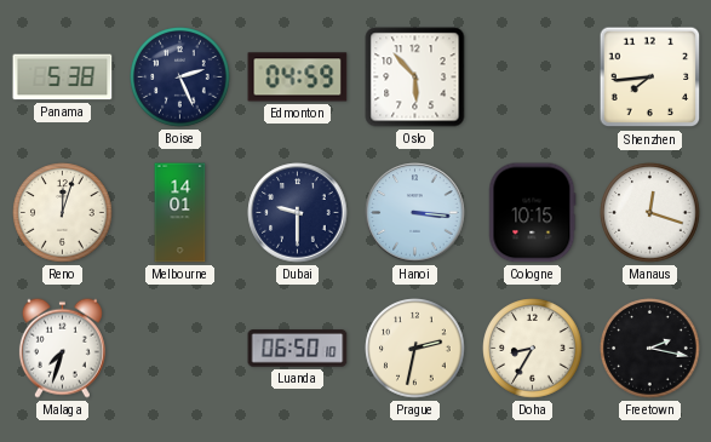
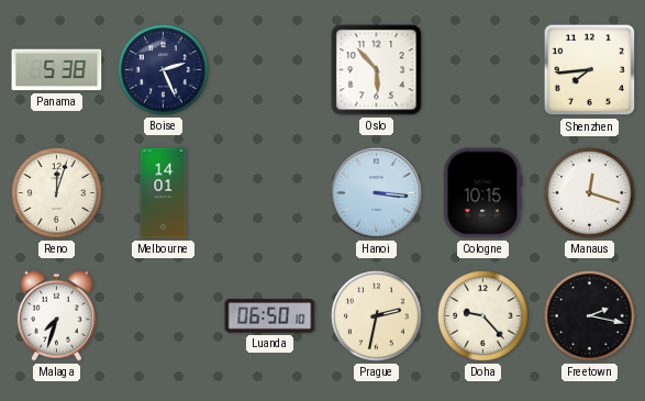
Edmonton: 04:59 -> none (298, 78)
Dubai: 9:30 -> none (298, 213)
Doha: 8:35 -> 9:23 (483, 316)
